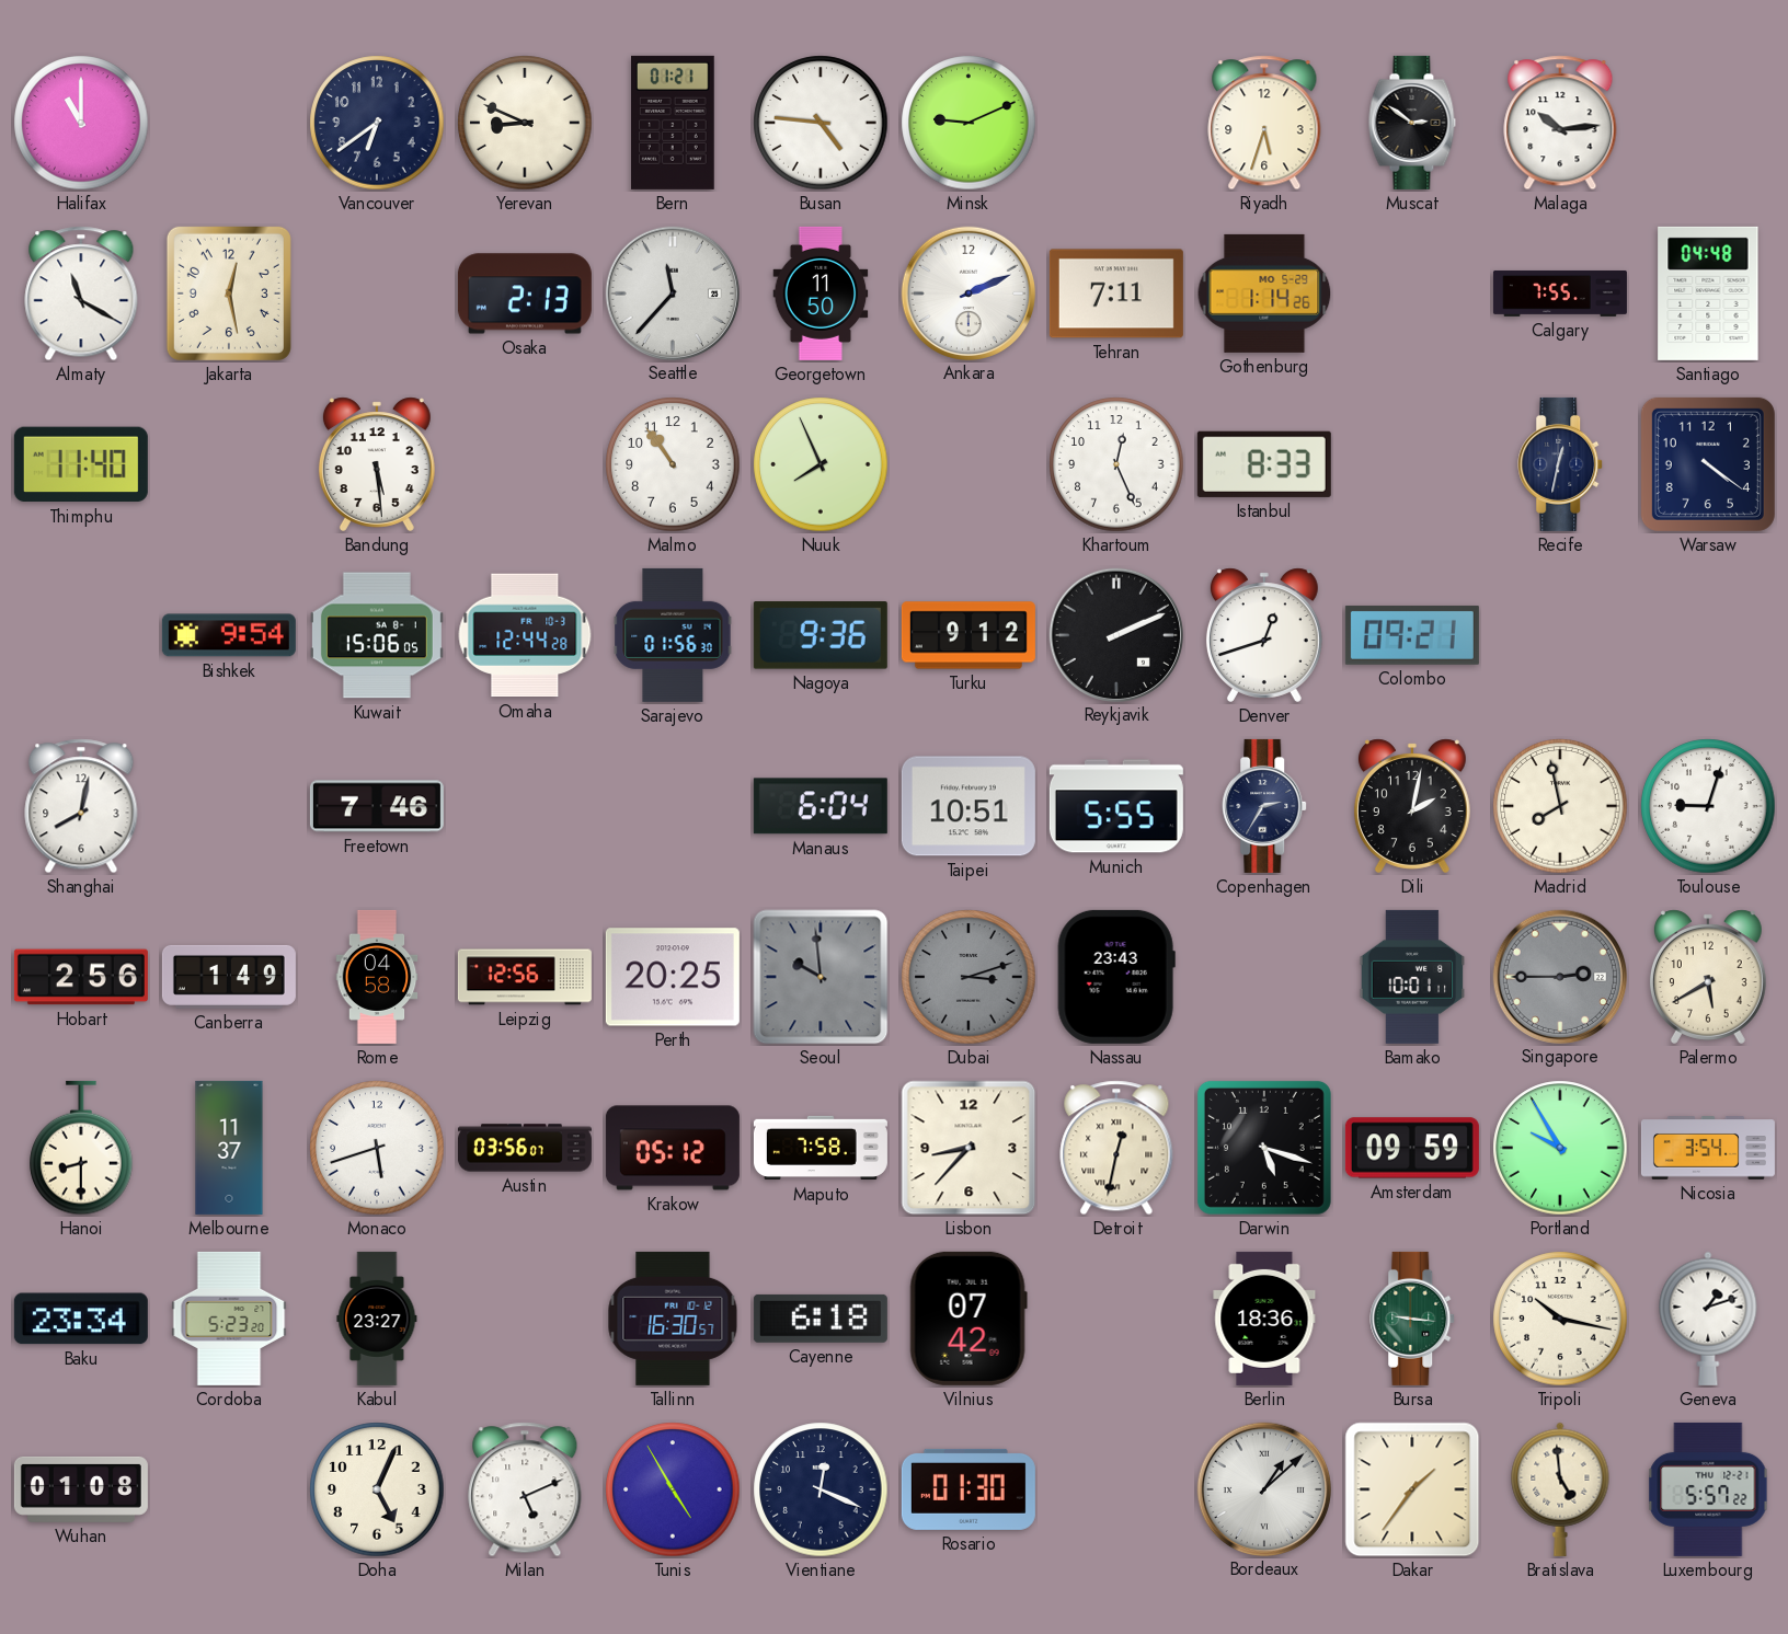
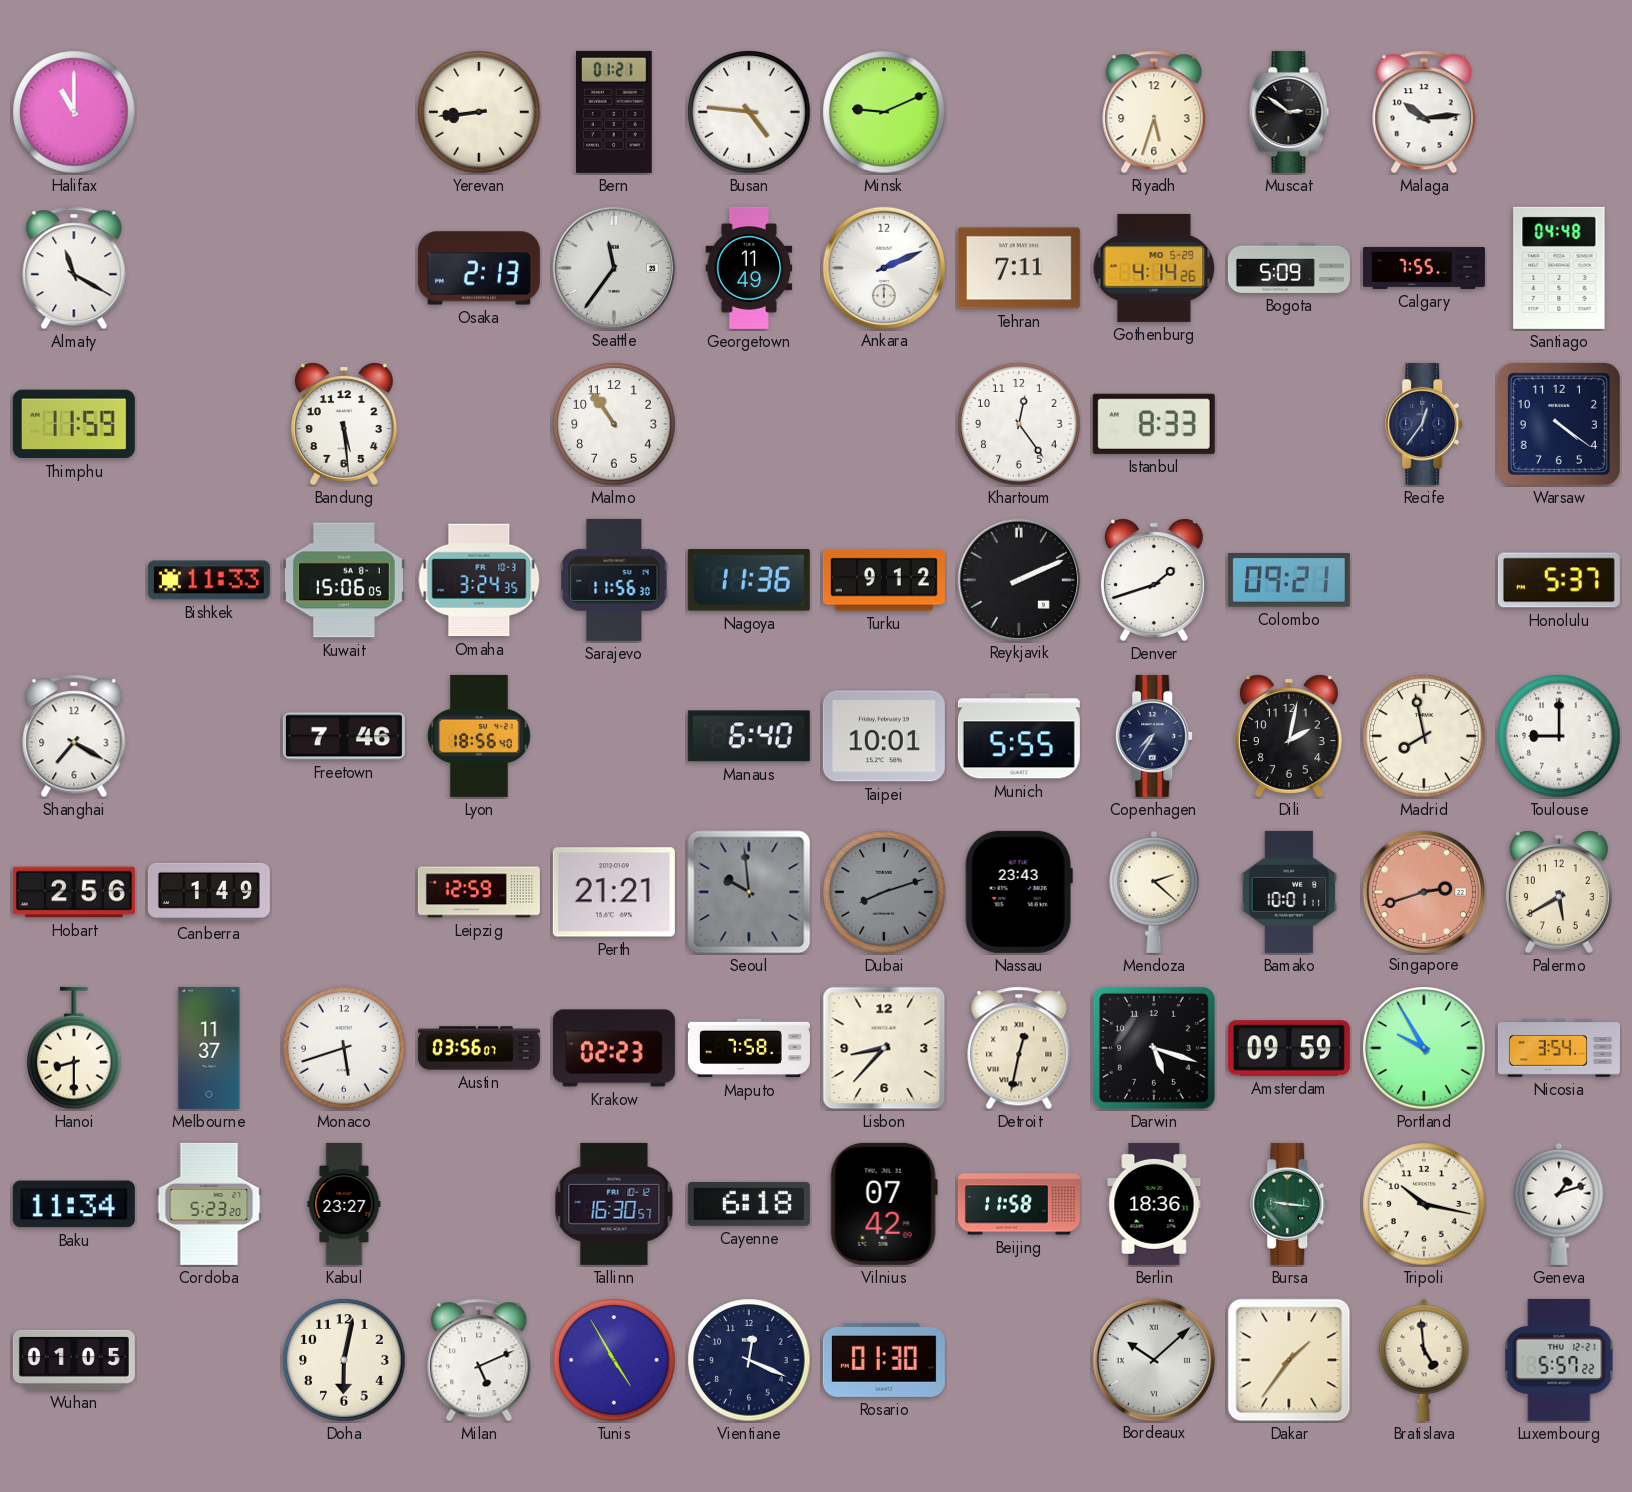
Vancouver: 6:39 -> none (377, 123)
Yerevan: 8:49 -> 8:44 (479, 112)
Jakarta: 12:28 -> none (229, 294)
Seattle: 11:37 -> 11:36 (613, 267)
Georgetown: 11:50 -> 11:49 (749, 268)
Gothenburg: 1:14 -> 4:14 (1154, 268)
Bogota: none -> 5:09 (1289, 268)
Thimphu: 11:40 -> 11:59 (74, 424)
Nuuk: 7:56 -> none (821, 464)
Khartoum: 12:26 -> 12:24 (1019, 424)
Recife: 12:32 -> 12:36 (1425, 424)
Bishkek: 9:54 -> 11:33 (209, 580)
Omaha: 12:44 -> 3:24 (479, 580)
Sarajevo: 01:56 -> 11:56 (614, 580)
Nagoya: 9:36 -> 11:36 (749, 580)
Denver: 12:42 -> 1:42 (1154, 580)
Honolulu: none -> 5:37 (1559, 580)
Shanghai: 8:02 -> 7:20 (74, 736)
Lyon: none -> 18:56 (479, 736)
Manaus: 6:04 -> 6:40 (749, 736)
Taipei: 10:51 -> 10:01 (884, 736)
Copenhagen: 2:35 -> 7:35 (1155, 736)
Toulouse: 9:03 -> 9:00 (1559, 736)
Rome: 04:58 -> none (377, 977)
Leipzig: 12:56 -> 12:59 (479, 892)
Perth: 20:25 -> 21:21 (614, 892)
Dubai: 3:12 -> 8:12 (884, 892)
Mendoza: none -> 2:22 (1154, 892)
Singapore: 2:45 -> 2:42 (1423, 891)
Singapore dial: grey -> salmon (1423, 891)
Krakow: 05:12 -> 02:23 (614, 1048)
Baku: 23:34 -> 11:34 (74, 1204)
Beijing: none -> 11:58 (1019, 1204)
Wuhan: 01:08 -> 01:05 (74, 1360)
Doha: 5:04 -> 6:02 (344, 1360)
Bordeaux: 1:08 -> 10:08 (1153, 1359)
